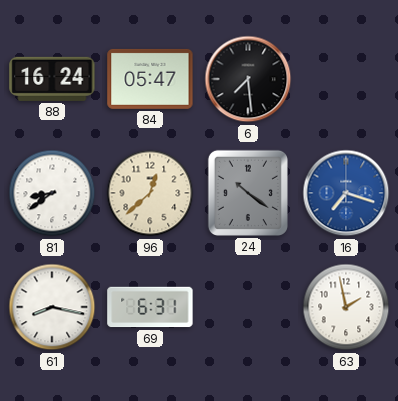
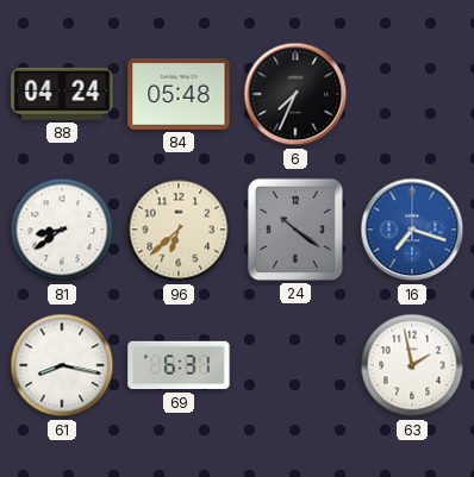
88: 16:24 -> 04:24 (62, 94)
84: 05:47 -> 05:48 (179, 94)
6: 7:29 -> 7:34 (295, 94)
96: 12:38 -> 6:38 (179, 230)
